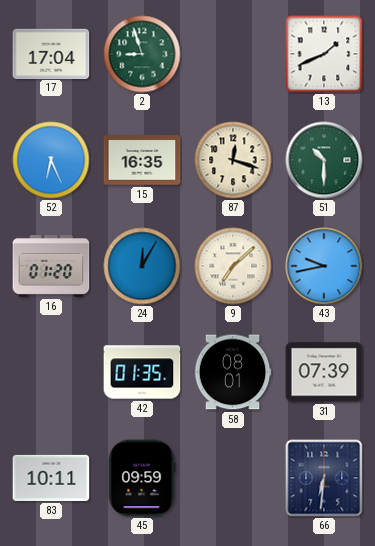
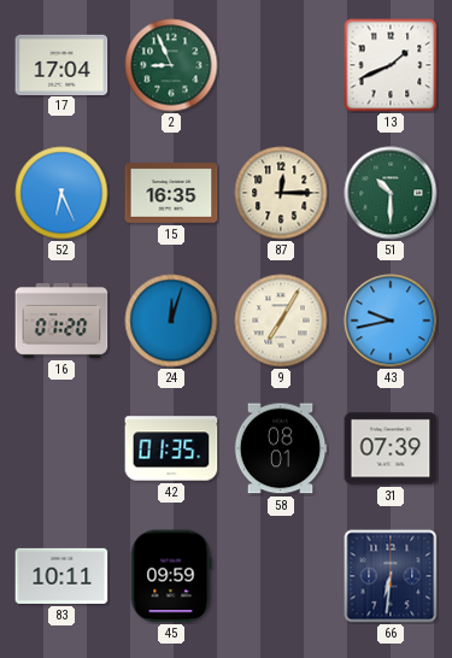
2: 8:57 -> 8:56 (171, 65)
87: 12:18 -> 12:15 (281, 193)
24: 12:05 -> 12:03 (171, 321)
9: 7:08 -> 7:05 (281, 321)
